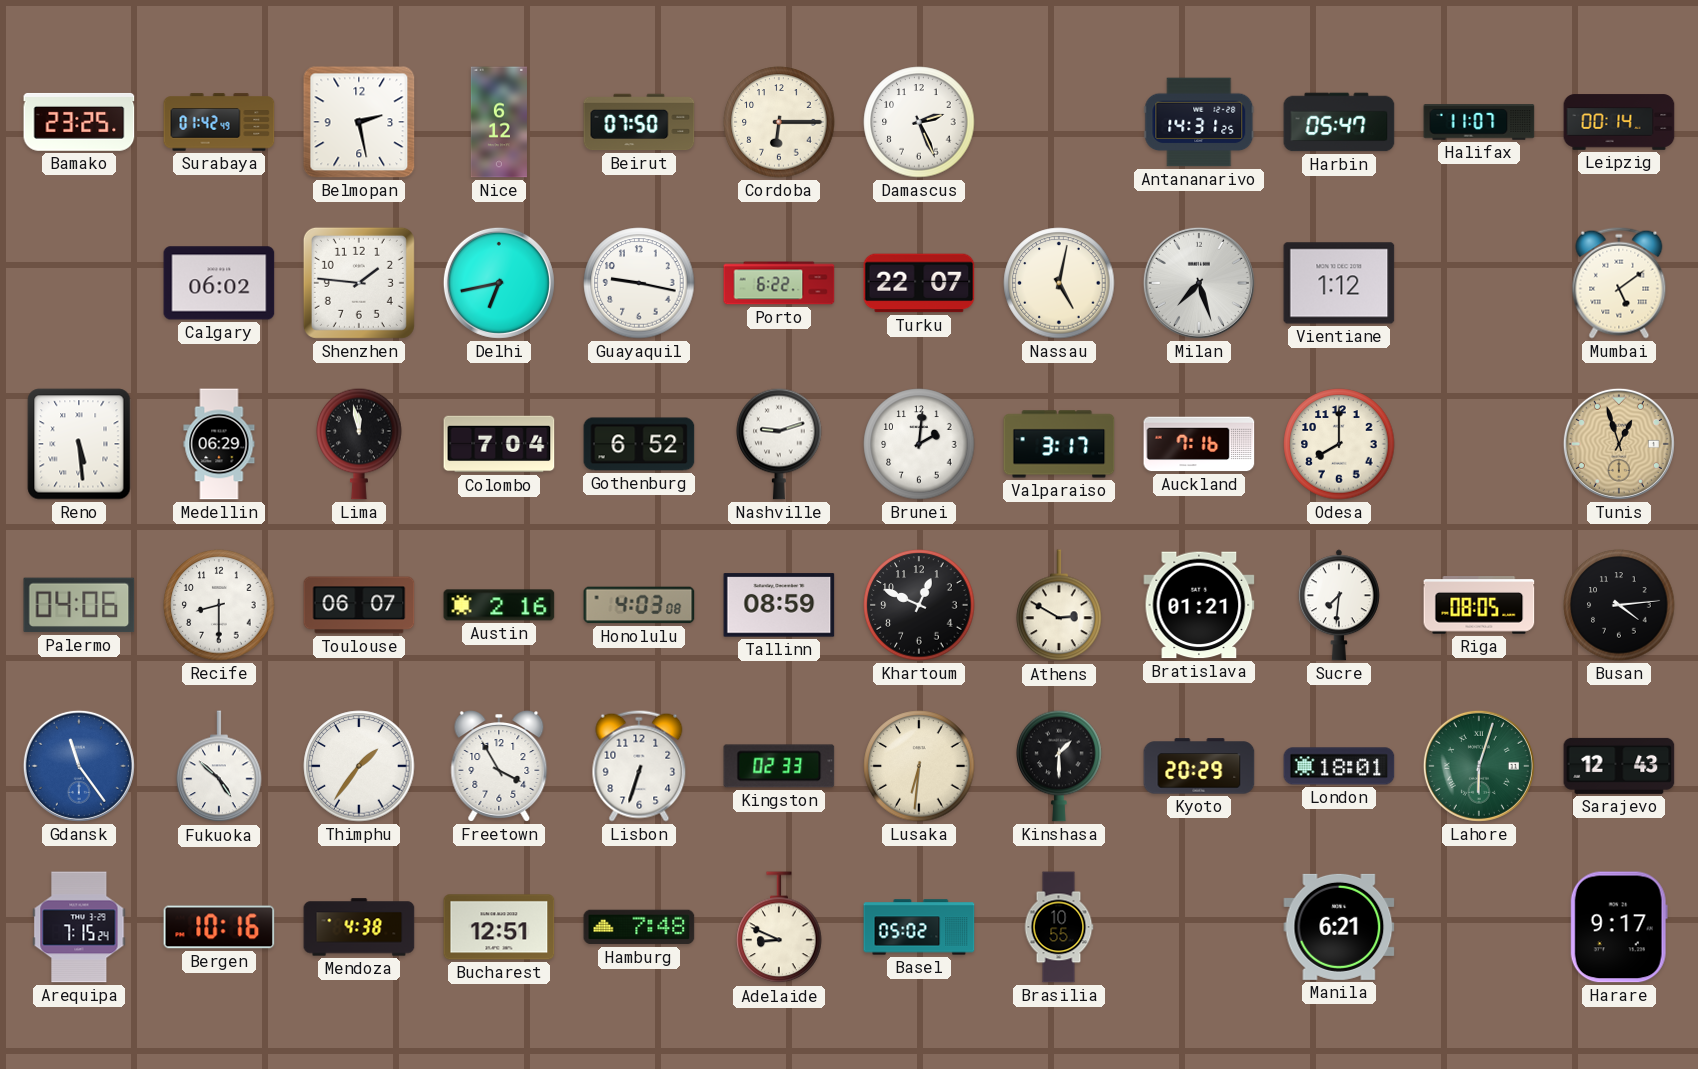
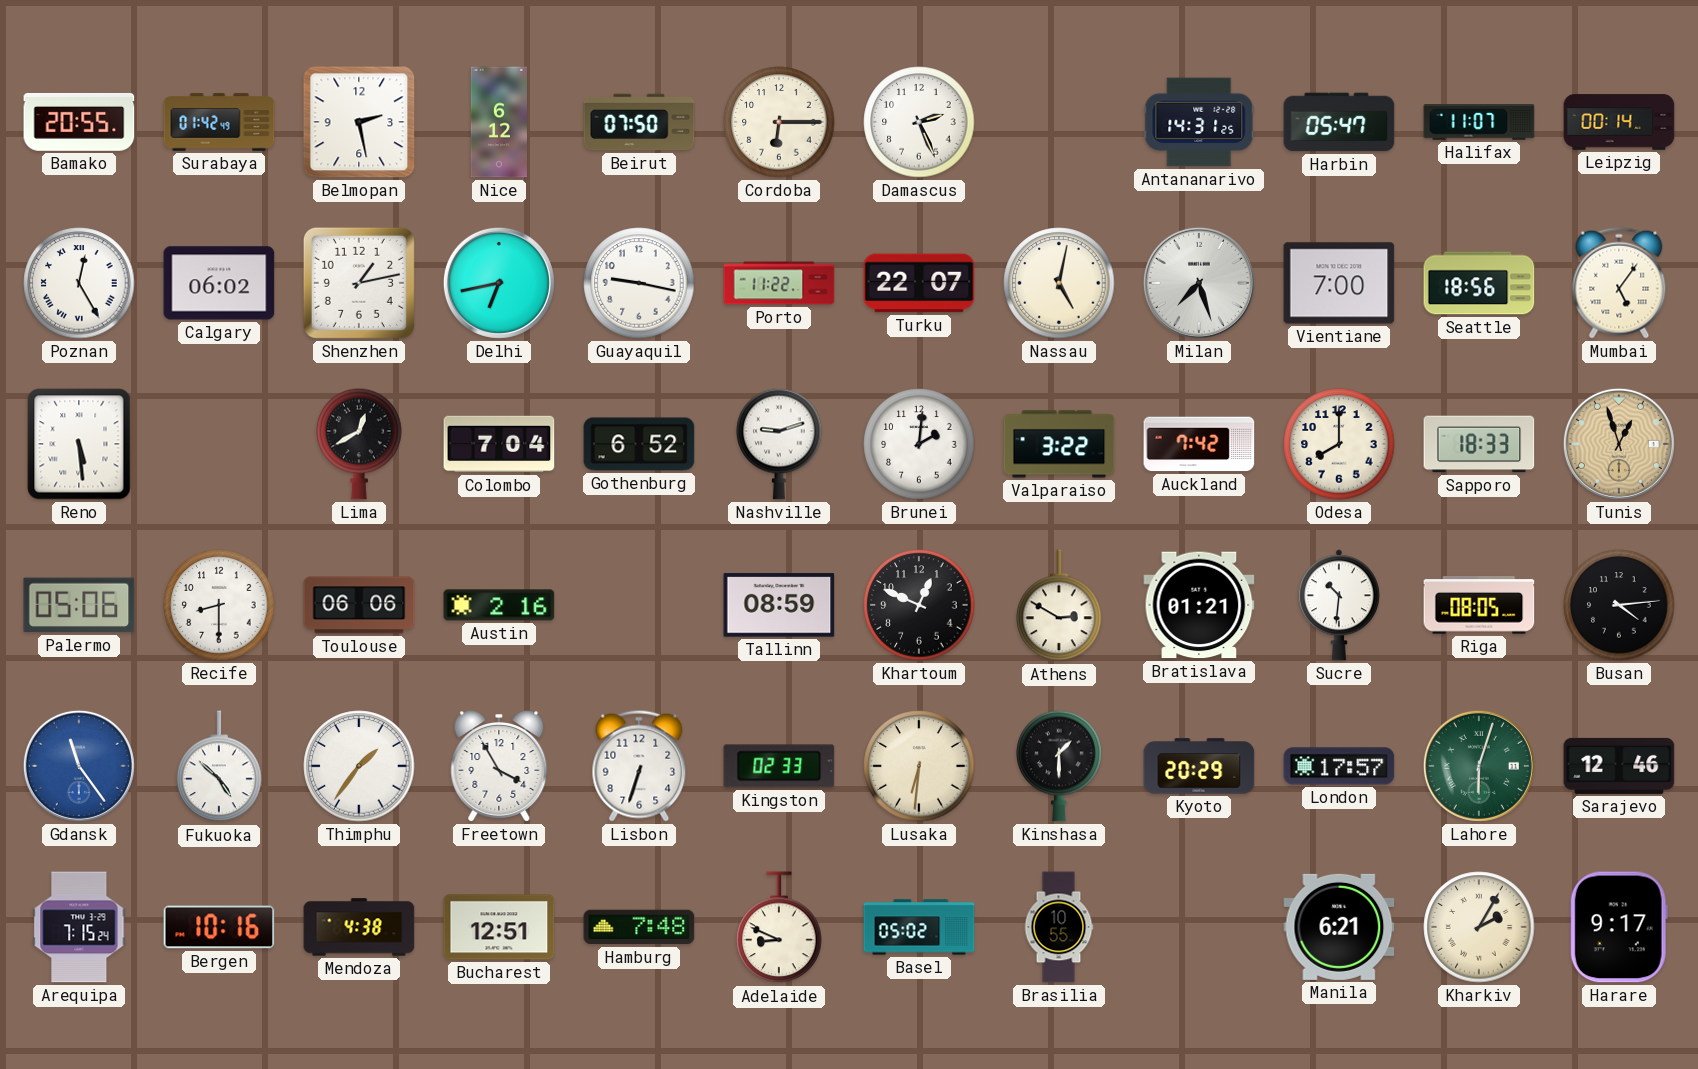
Bamako: 23:25 -> 20:55 (79, 122)
Poznan: none -> 12:25 (79, 283)
Shenzhen: 1:46 -> 1:13 (359, 283)
Porto: 6:22 -> 11:22 (779, 283)
Vientiane: 1:12 -> 7:00 (1339, 283)
Seattle: none -> 18:56 (1479, 283)
Mumbai: 5:09 -> 5:06 (1619, 283)
Medellin: 06:29 -> none (219, 444)
Lima: 11:58 -> 12:40 (359, 444)
Valparaiso: 3:17 -> 3:22 (1059, 444)
Auckland: 7:16 -> 7:42 (1199, 444)
Sapporo: none -> 18:33 (1479, 444)
Palermo: 04:06 -> 05:06 (79, 605)
Toulouse: 06:07 -> 06:06 (359, 605)
Honolulu: 4:03 -> none (639, 605)
Sucre: 7:31 -> 10:31 (1339, 605)
London: 18:01 -> 17:57 (1339, 766)
Sarajevo: 12:43 -> 12:46 (1619, 766)
Kharkiv: none -> 2:05 (1479, 927)
